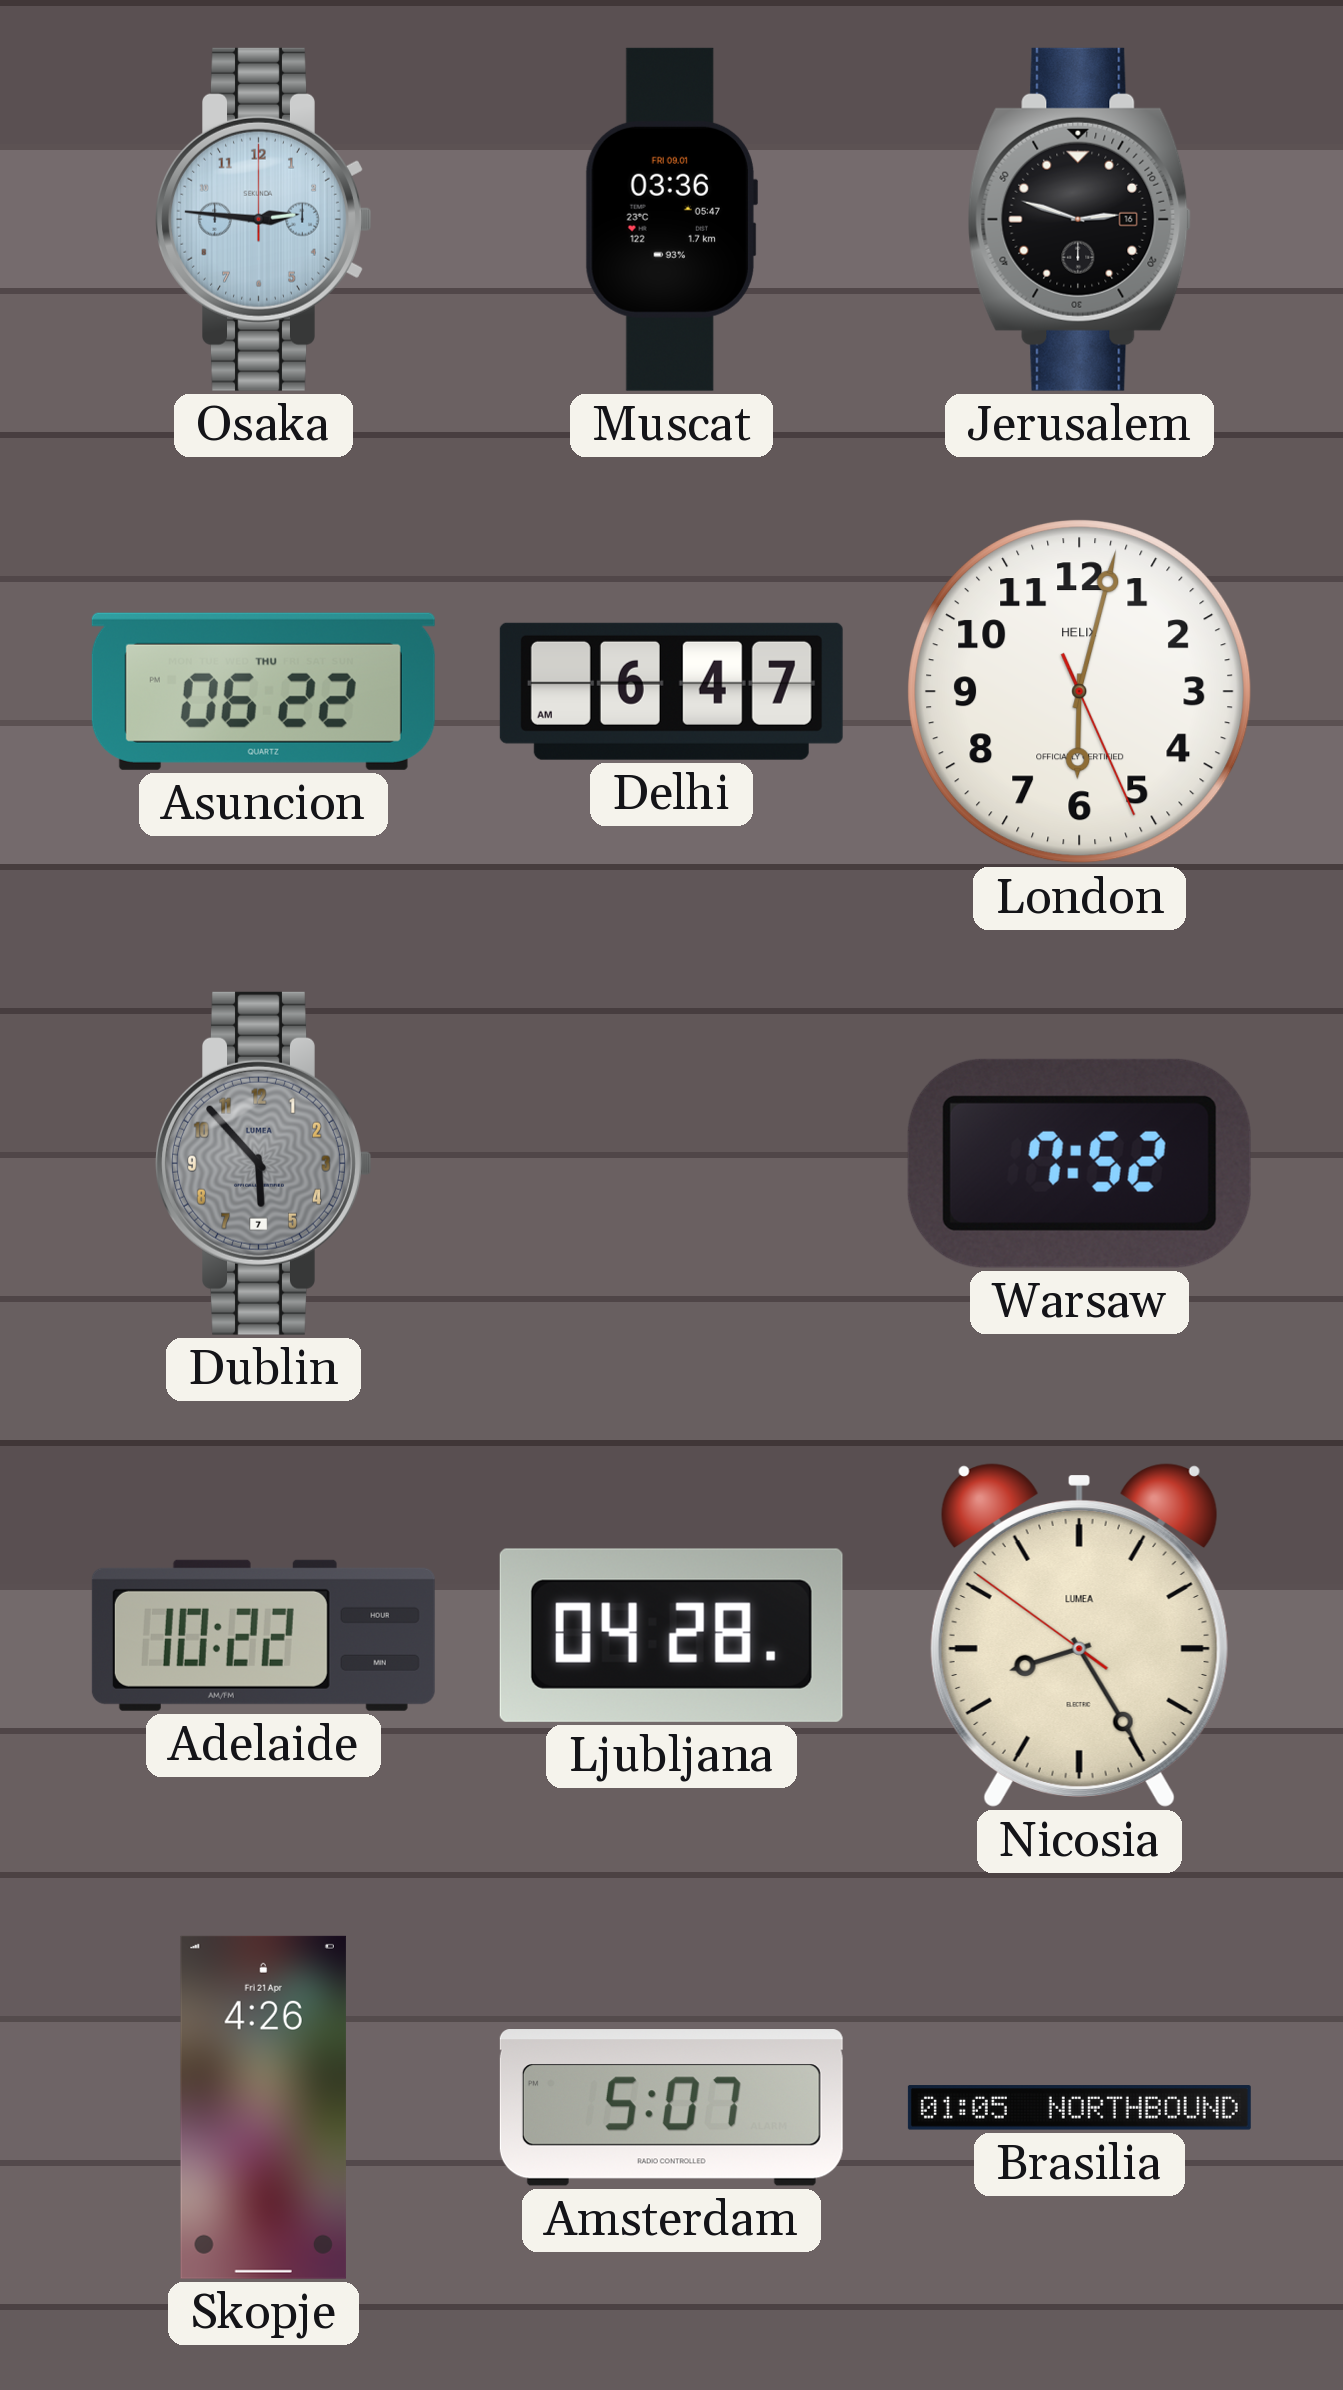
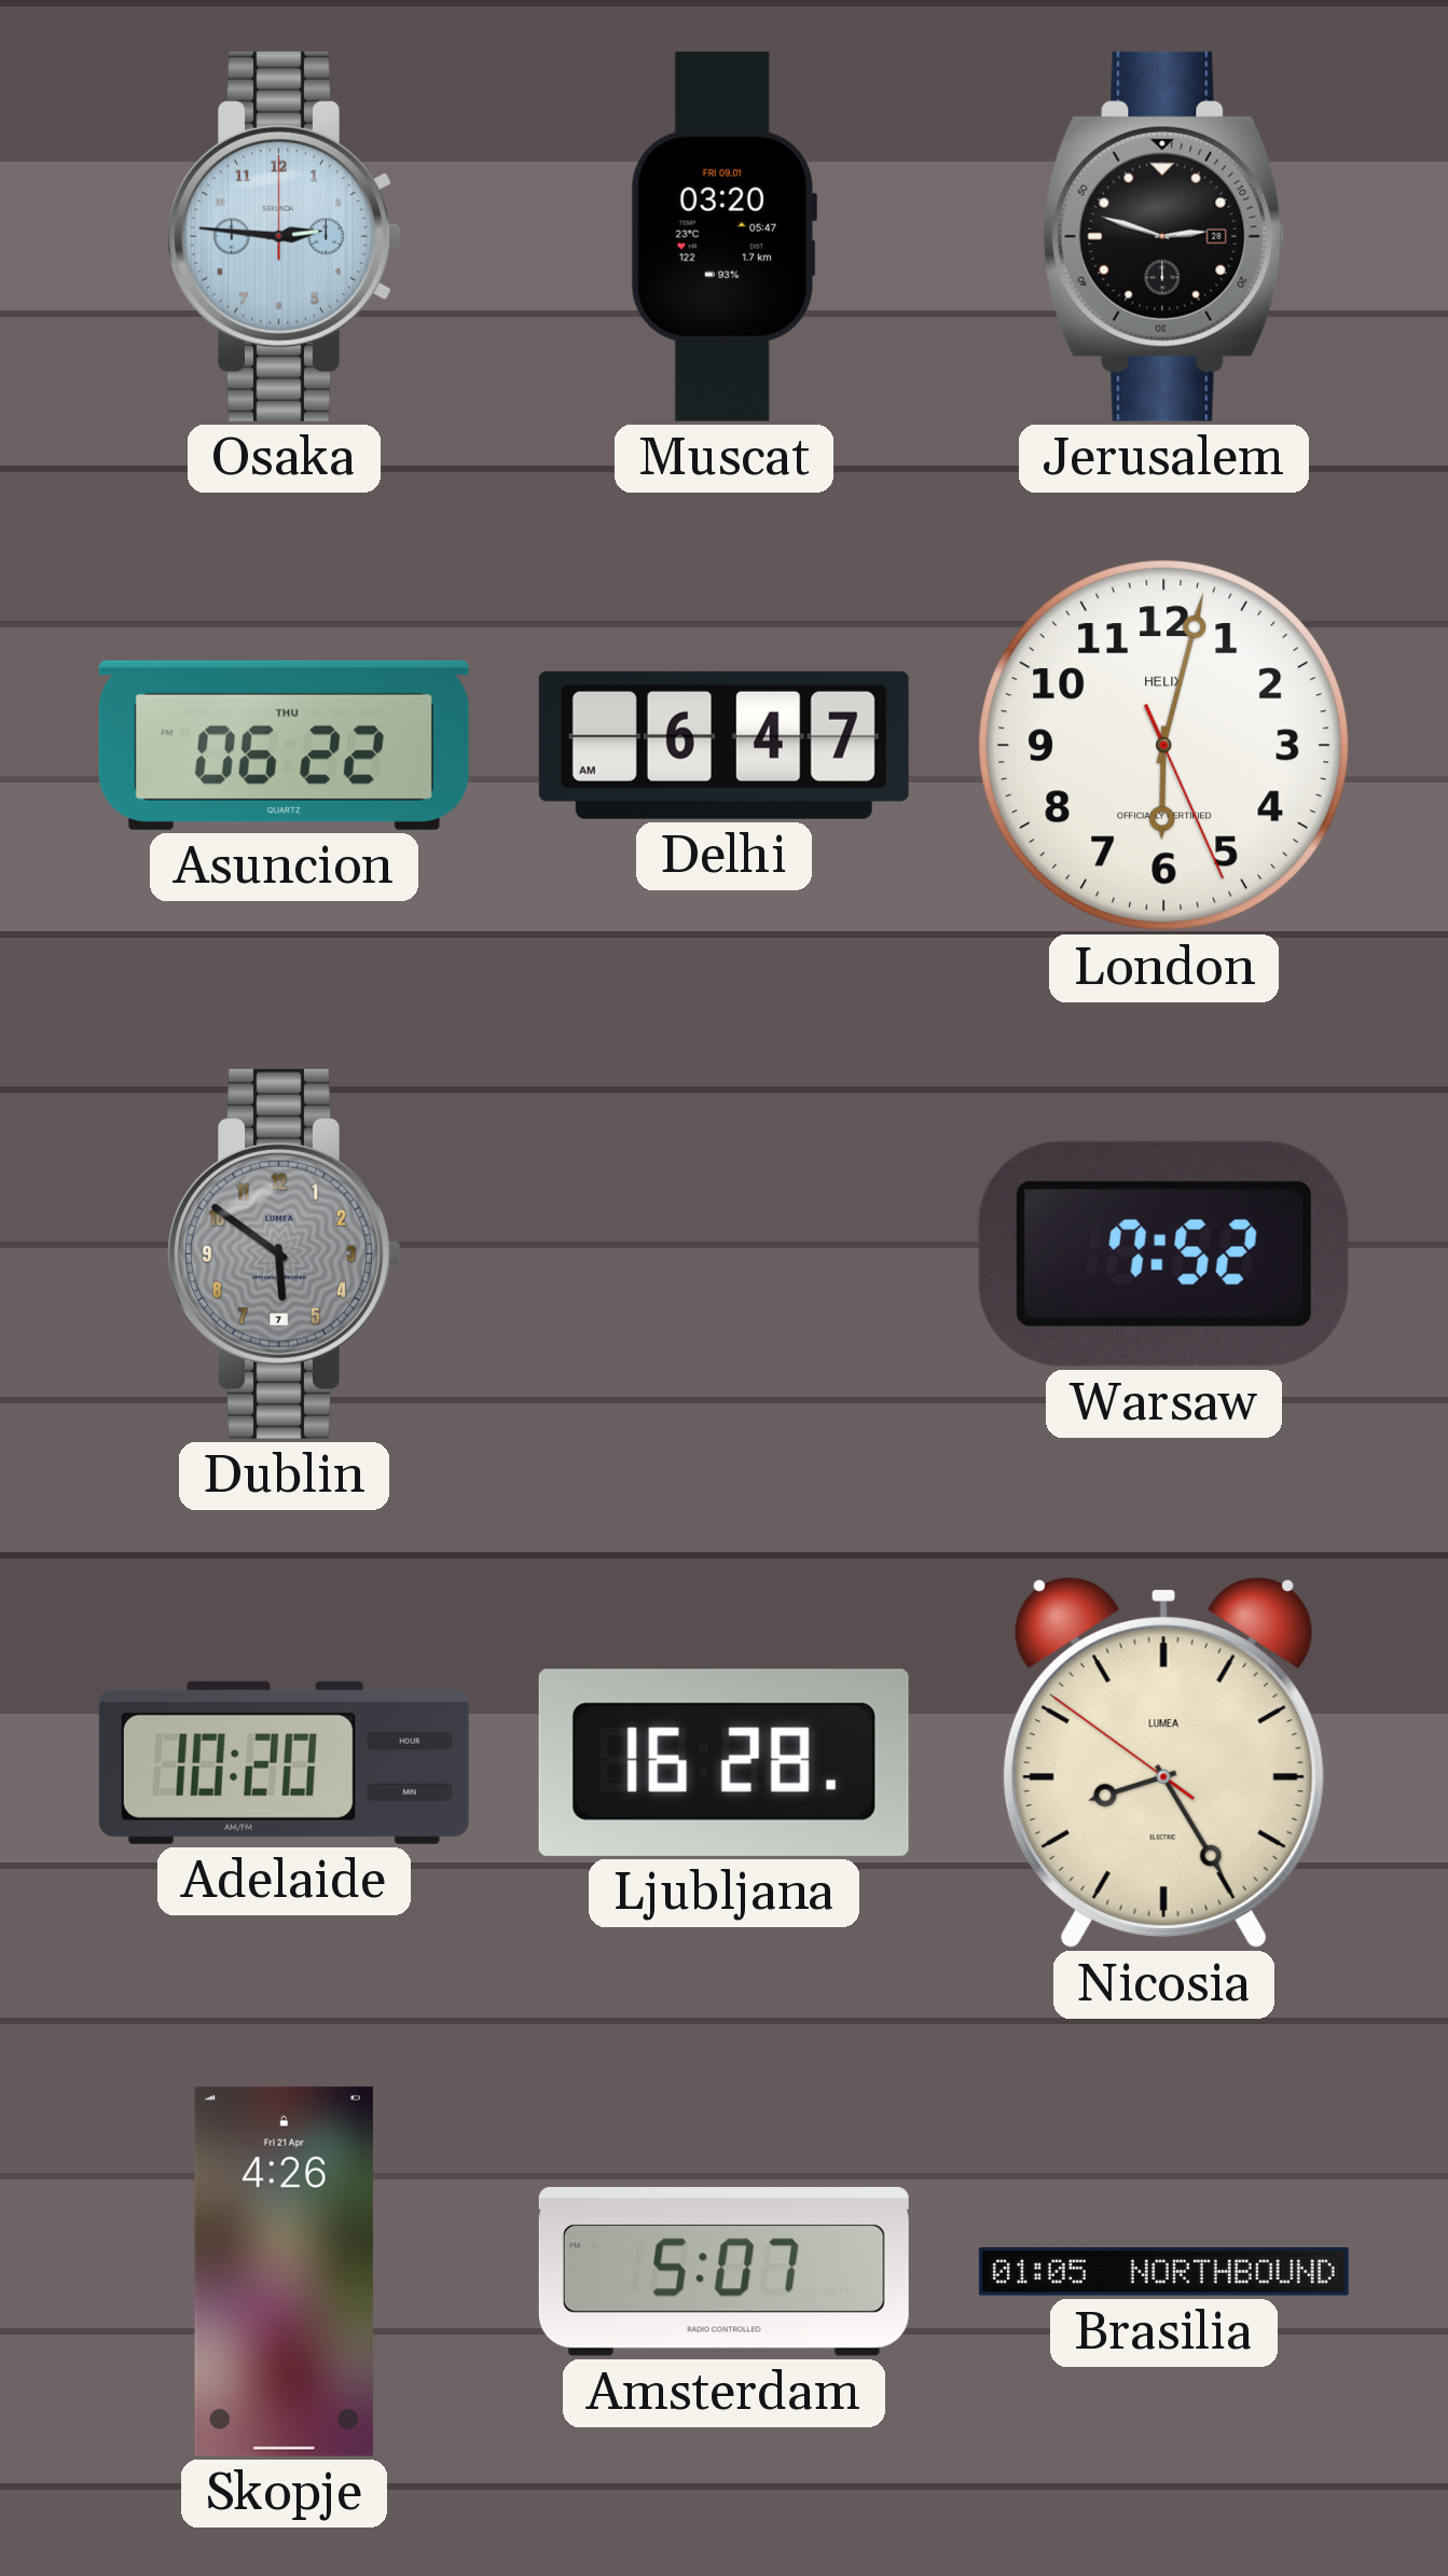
Muscat: 03:36 -> 03:20 (723, 236)
Jerusalem date: 16 -> 28 (1164, 236)
Dublin: 5:53 -> 5:51 (285, 1254)
Adelaide: 10:22 -> 10:20 (284, 1762)
Ljubljana: 04:28 -> 16:28 (723, 1762)
